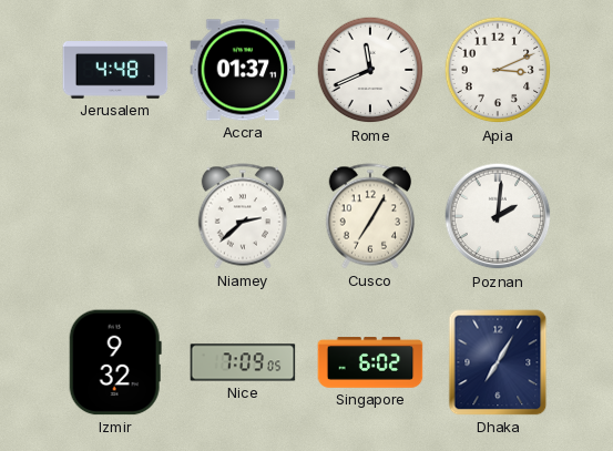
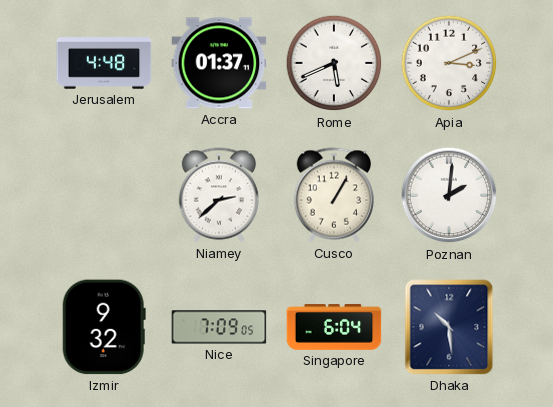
Rome: 11:41 -> 5:41 (334, 63)
Cusco: 7:05 -> 1:05 (333, 195)
Singapore: 6:02 -> 6:04 (334, 327)
Dhaka: 7:05 -> 10:29 (449, 327)
